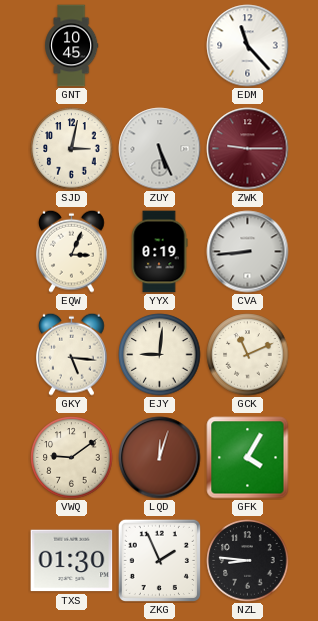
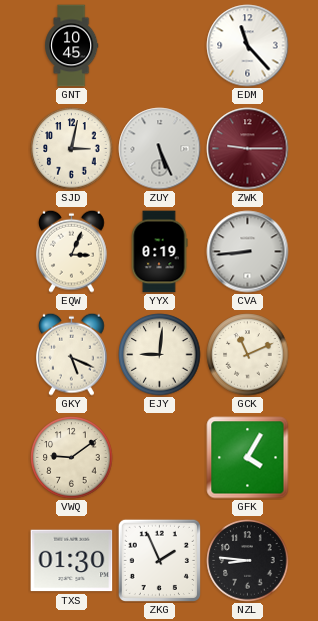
GKY: 5:16 -> 5:19 (72, 354)
LQD: 12:03 -> none (160, 458)
